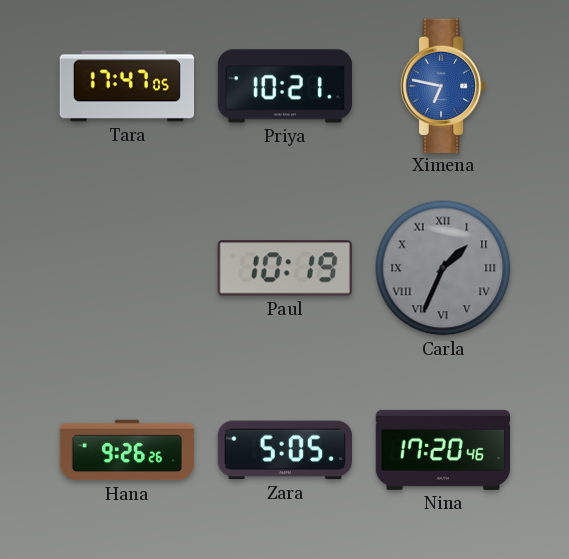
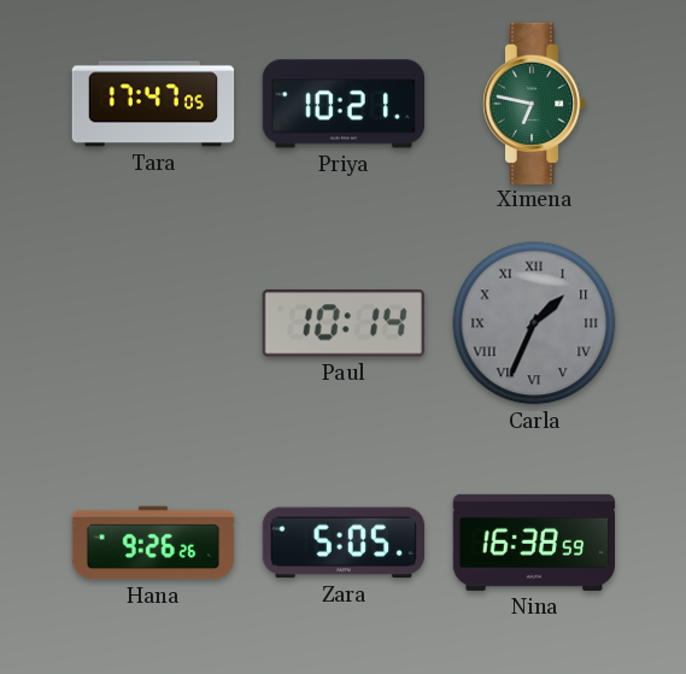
Ximena dial: blue -> green (534, 102)
Paul: 10:19 -> 10:14 (344, 323)
Nina: 17:20 -> 16:38 (534, 543)
